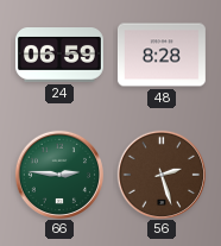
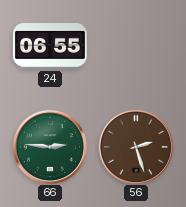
24: 06:59 -> 06:55 (50, 46)
48: 8:28 -> none (162, 55)
